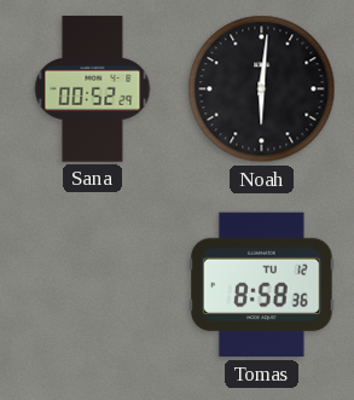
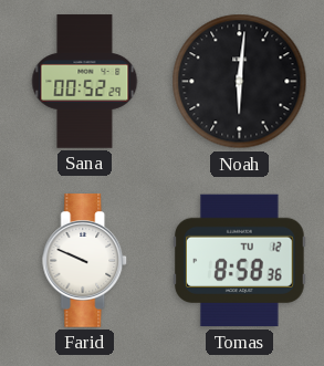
Farid: none -> 9:49 (85, 261)
